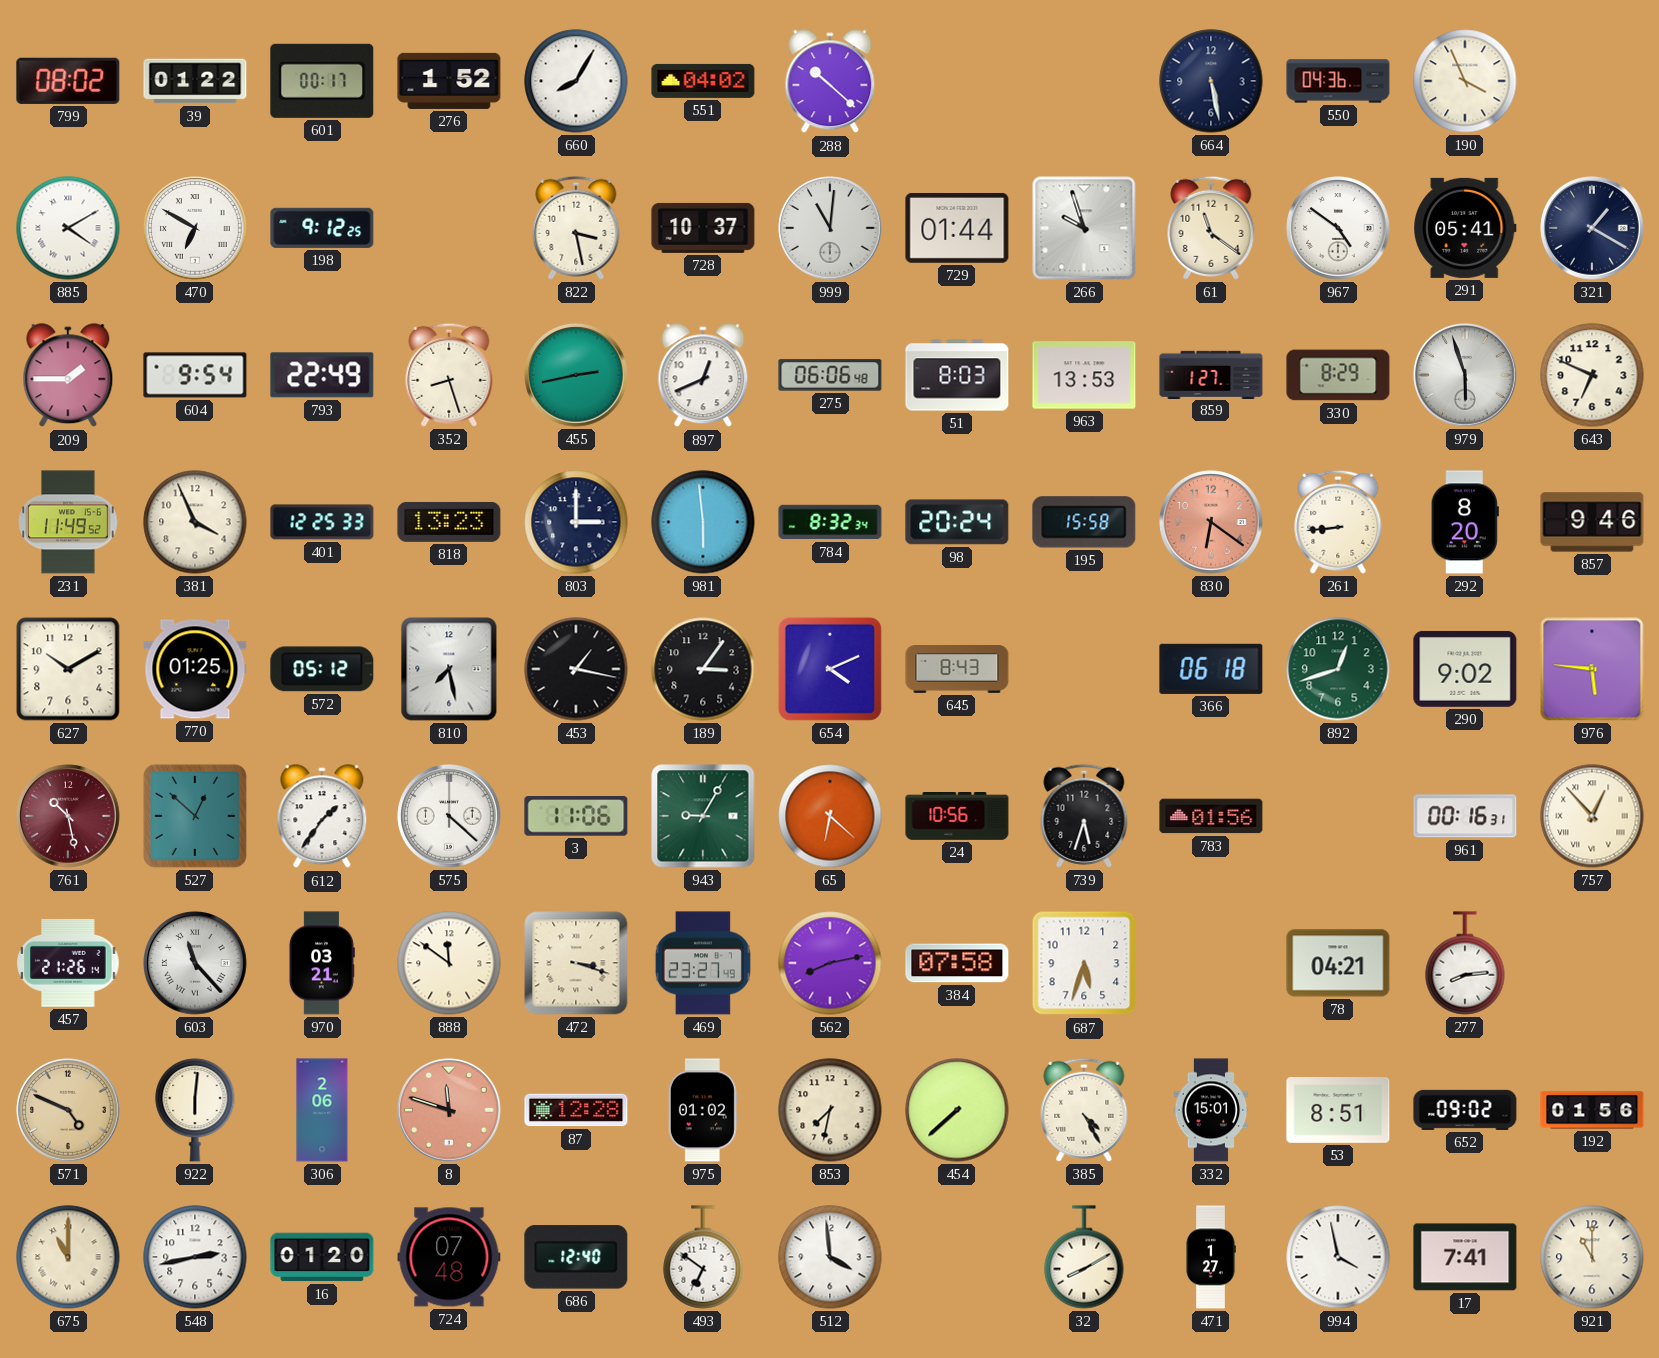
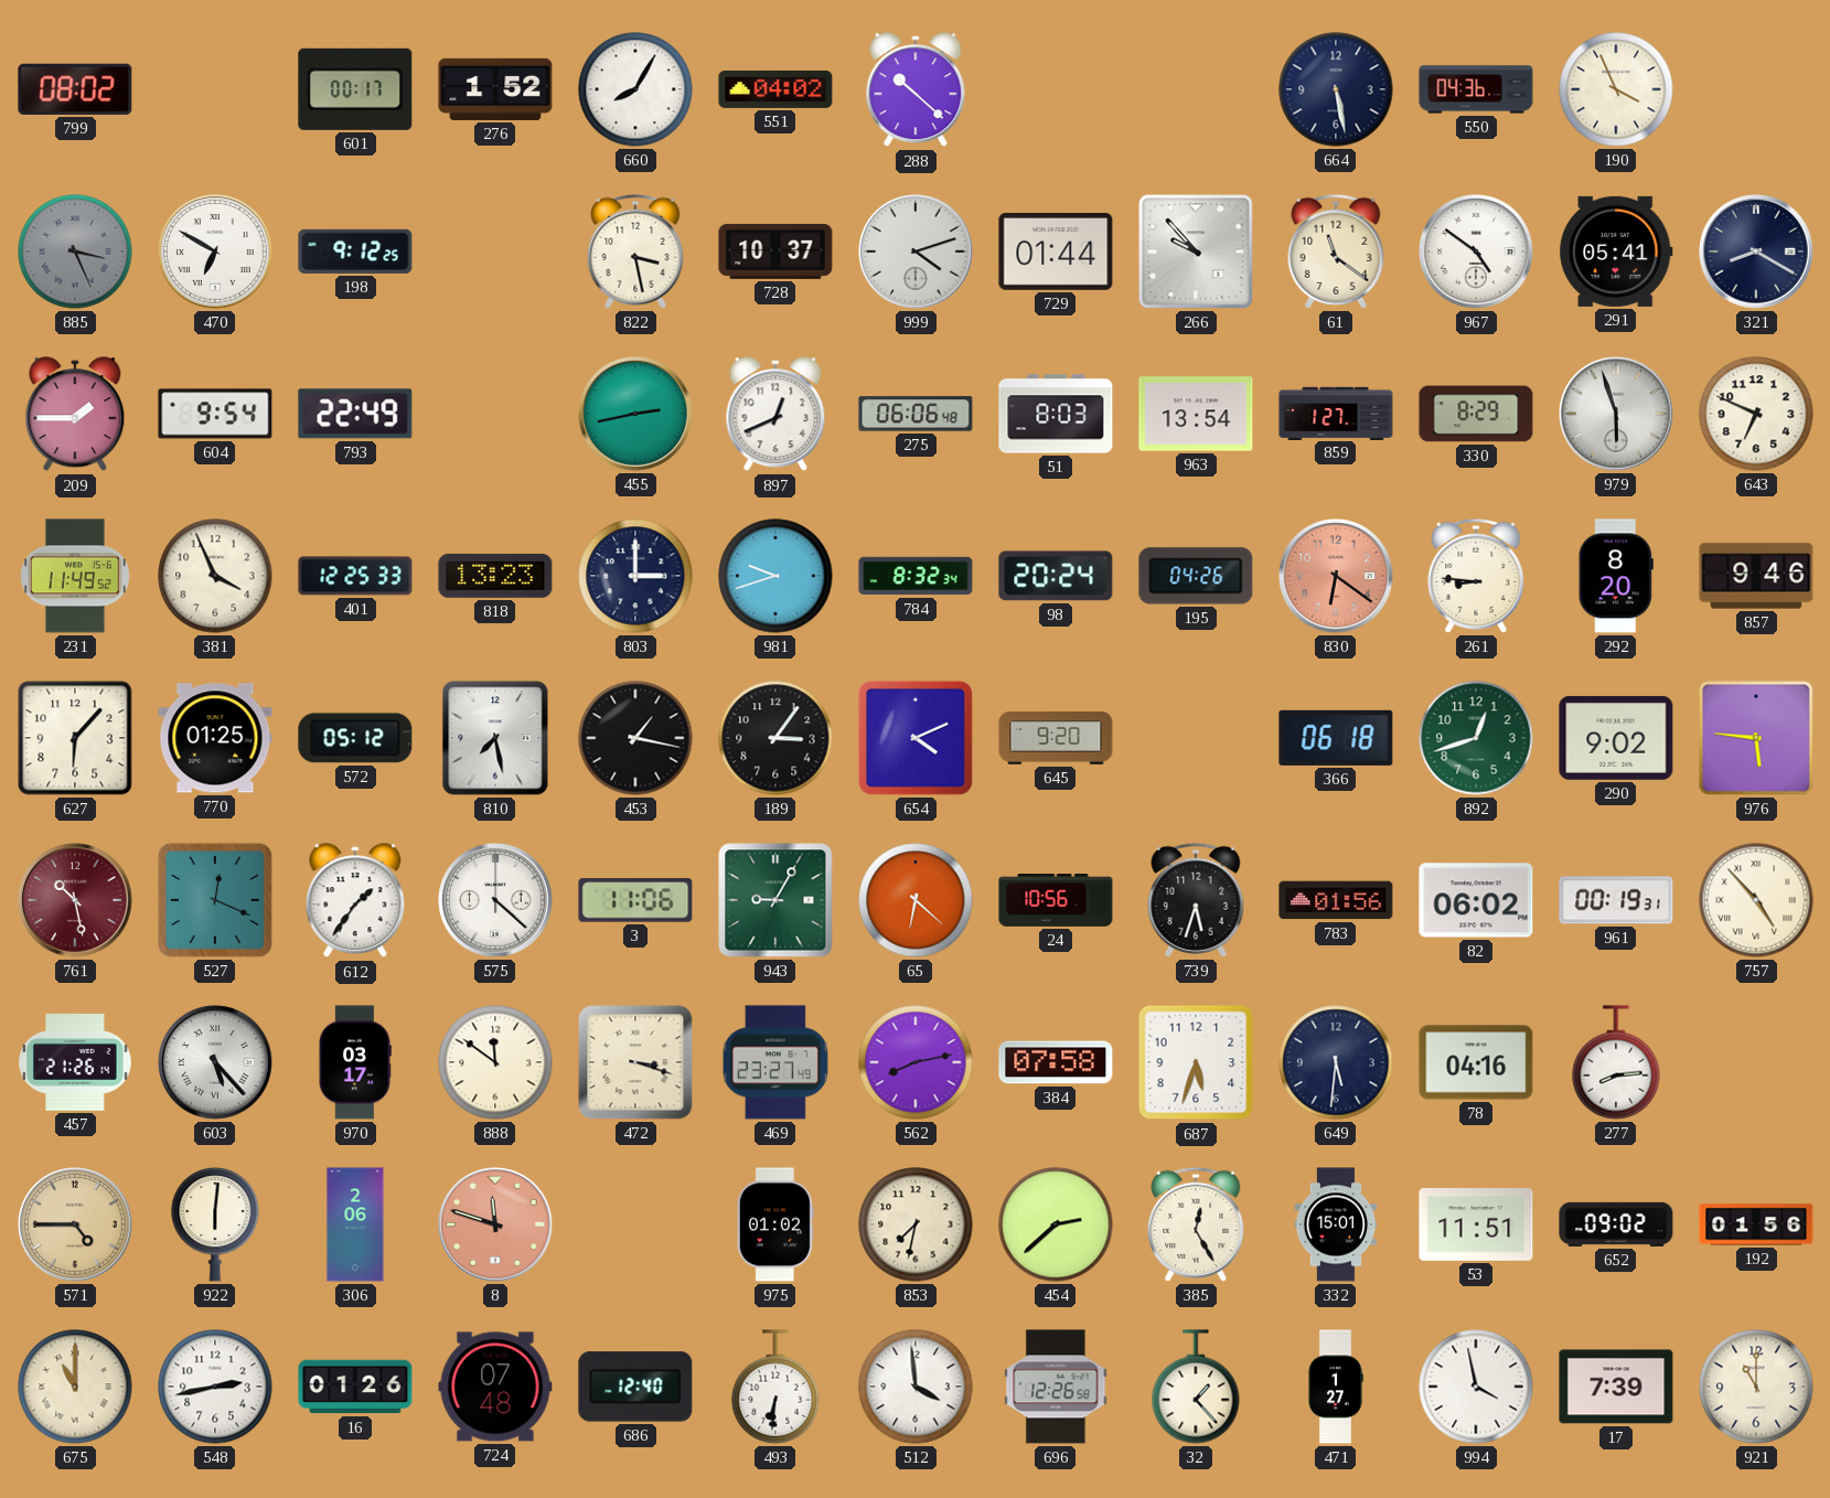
39: 01:22 -> none (195, 81)
885: 4:10 -> 3:26 (75, 252)
885 dial: white -> grey (75, 252)
999: 11:01 -> 4:12 (916, 252)
266: 9:57 -> 9:53 (1196, 252)
321: 1:20 -> 8:20 (1756, 252)
352: 8:27 -> none (449, 375)
963: 13:53 -> 13:54 (1196, 414)
981: 5:59 -> 9:42 (775, 576)
195: 15:58 -> 04:26 (1196, 576)
261: 8:44 -> 8:46 (1476, 576)
627: 10:10 -> 6:07 (75, 738)
645: 8:43 -> 9:20 (1056, 739)
527: 12:52 -> 12:19 (215, 900)
82: none -> 06:02 (1476, 900)
961: 00:16 -> 00:19 (1616, 900)
757: 12:53 -> 4:53 (1756, 900)
603: 11:23 -> 5:23 (215, 1062)
970: 03:21 -> 03:17 (354, 1062)
649: none -> 5:31 (1336, 1062)
78: 04:21 -> 04:16 (1476, 1062)
571: 4:49 -> 4:45 (75, 1224)
87: 12:28 -> none (576, 1110)
454: 7:38 -> 2:38 (1056, 1224)
385: 4:25 -> 12:25 (1196, 1224)
53: 8:51 -> 11:51 (1476, 1226)
16: 01:20 -> 01:26 (355, 1387)
493: 6:51 -> 6:31 (775, 1387)
696: none -> 12:26 (1056, 1387)
32: 8:10 -> 1:23 (1196, 1387)
17: 7:41 -> 7:39 (1616, 1387)
